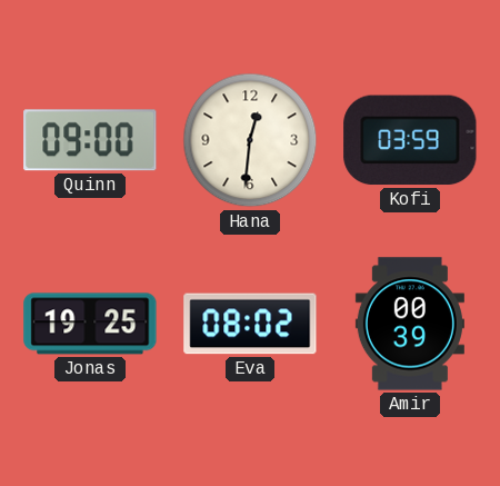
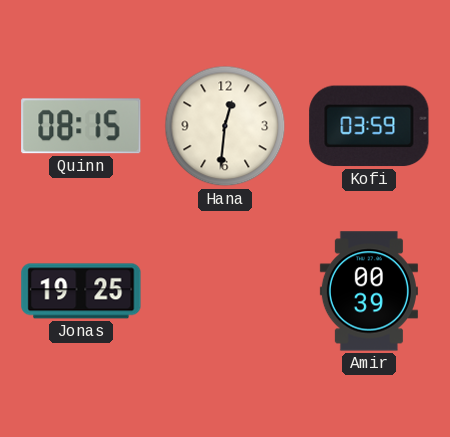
Quinn: 09:00 -> 08:15 (81, 126)
Eva: 08:02 -> none (250, 324)
